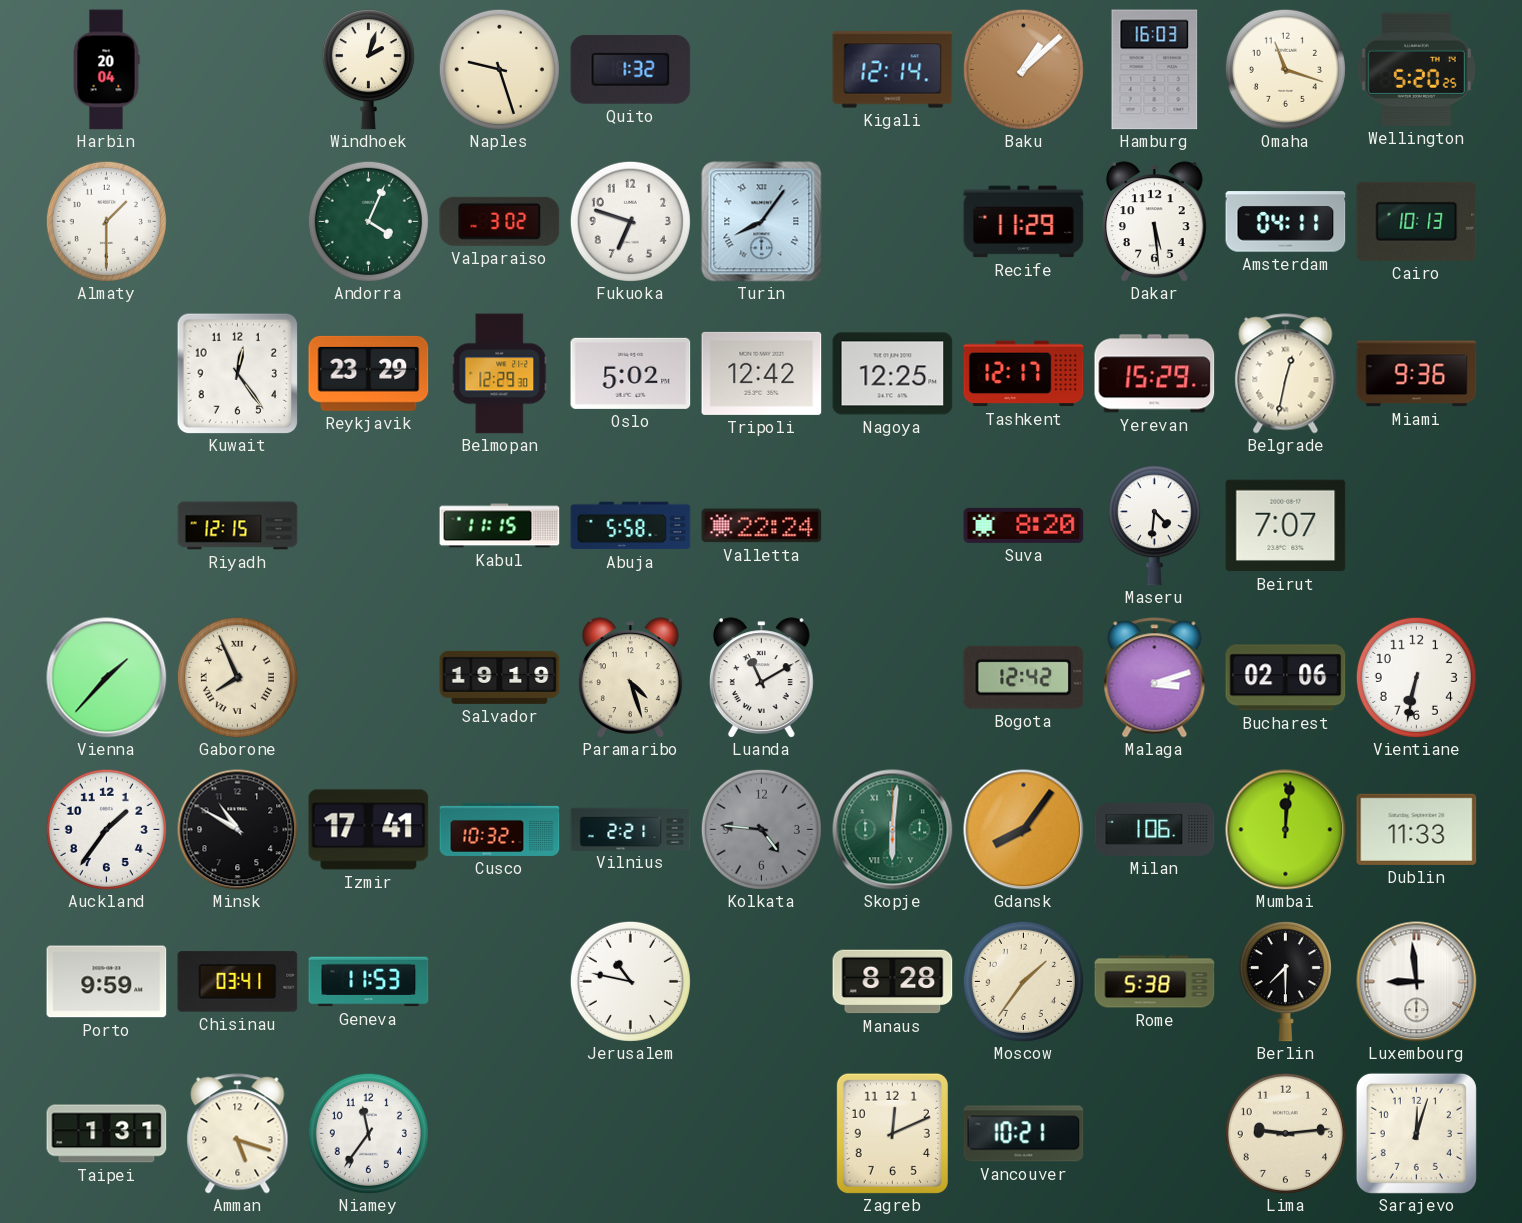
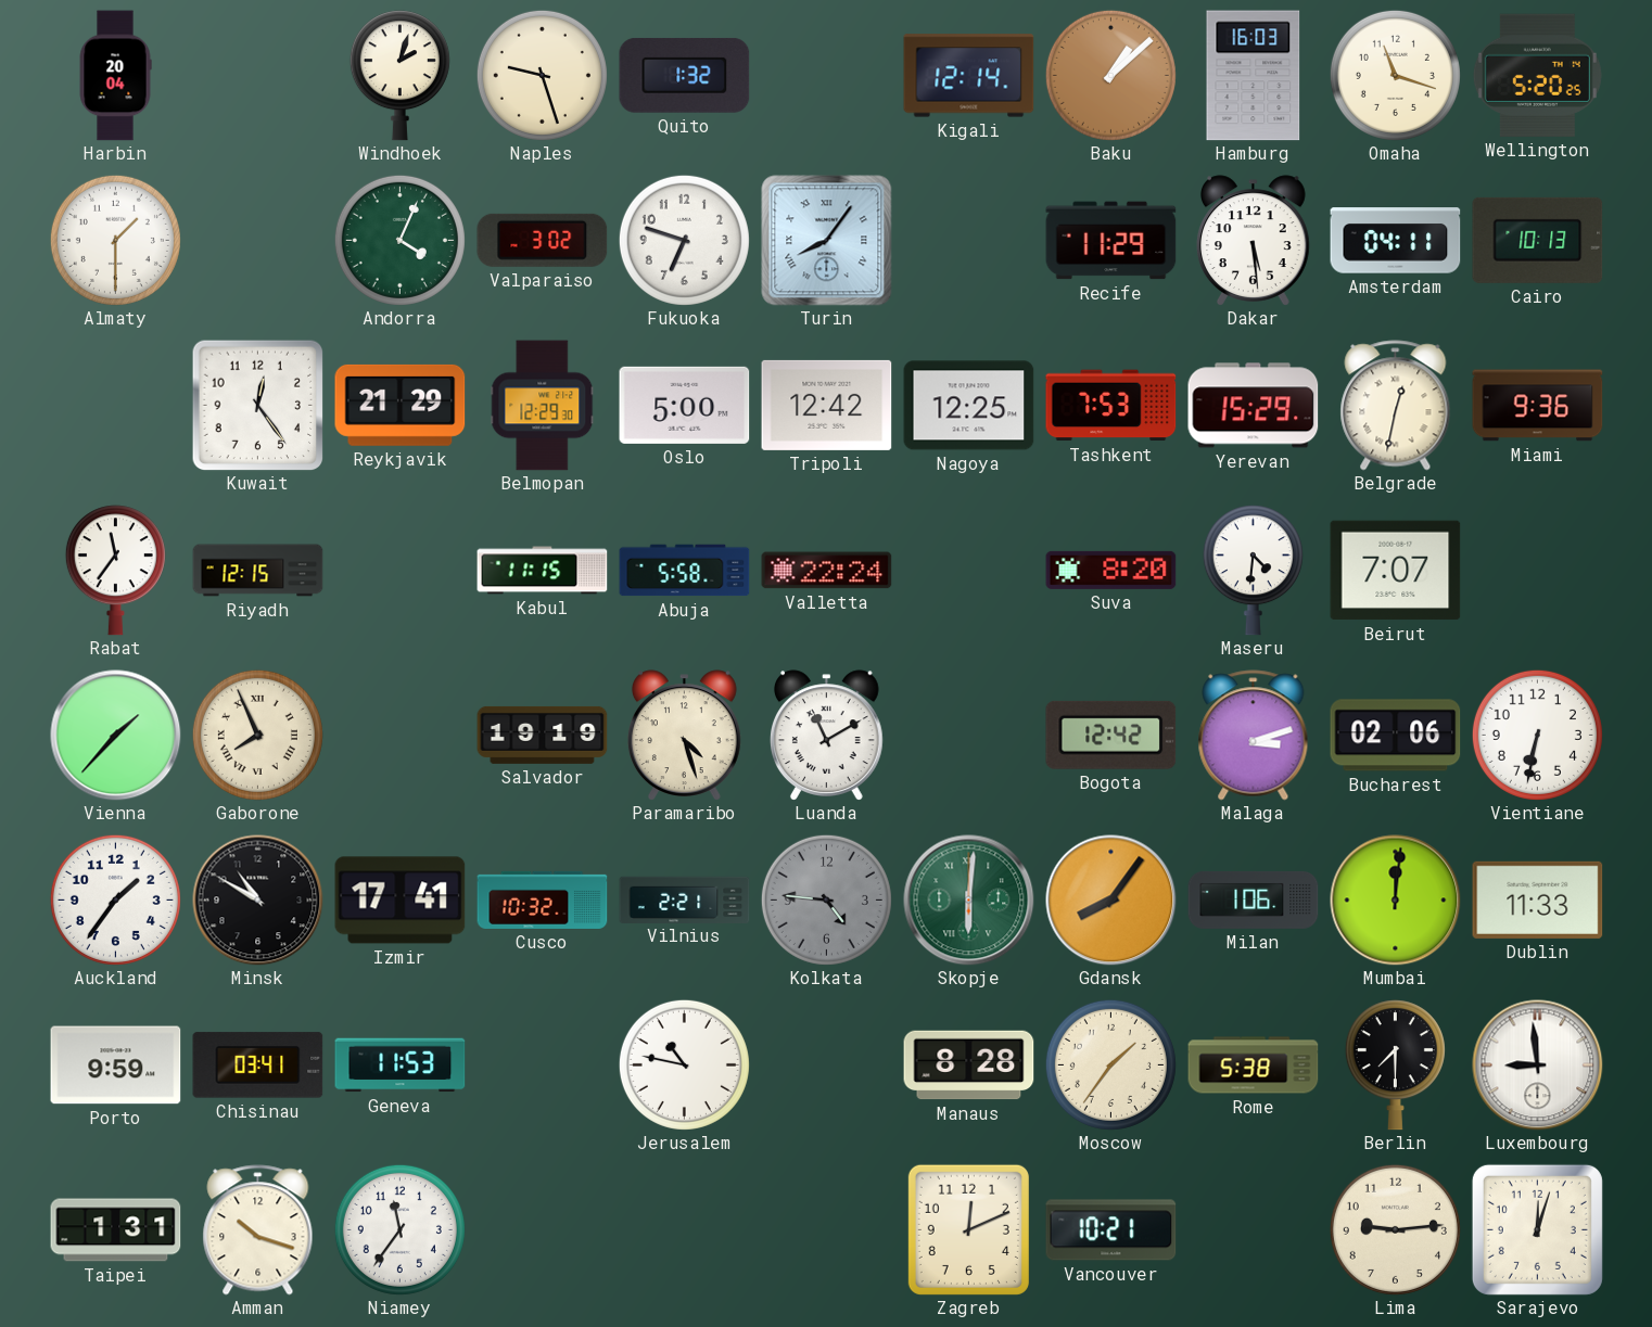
Reykjavik: 23:29 -> 21:29 (401, 405)
Oslo: 5:02 -> 5:00 (685, 405)
Tashkent: 12:17 -> 7:53 (1111, 406)
Rabat: none -> 11:36 (115, 571)
Amman: 5:18 -> 10:18 (258, 1230)
